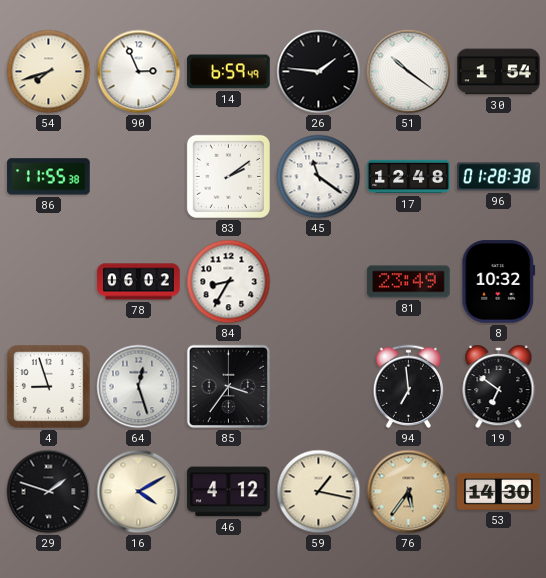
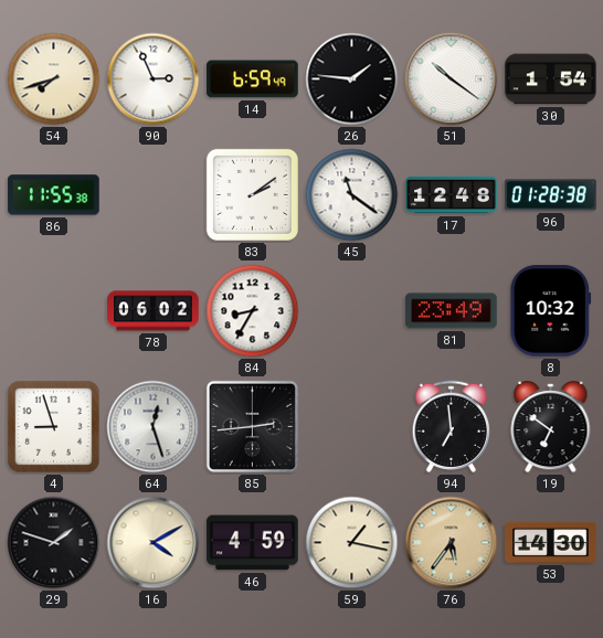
85: 3:36 -> 2:44 (252, 426)
46: 4:12 -> 4:59 (253, 543)
